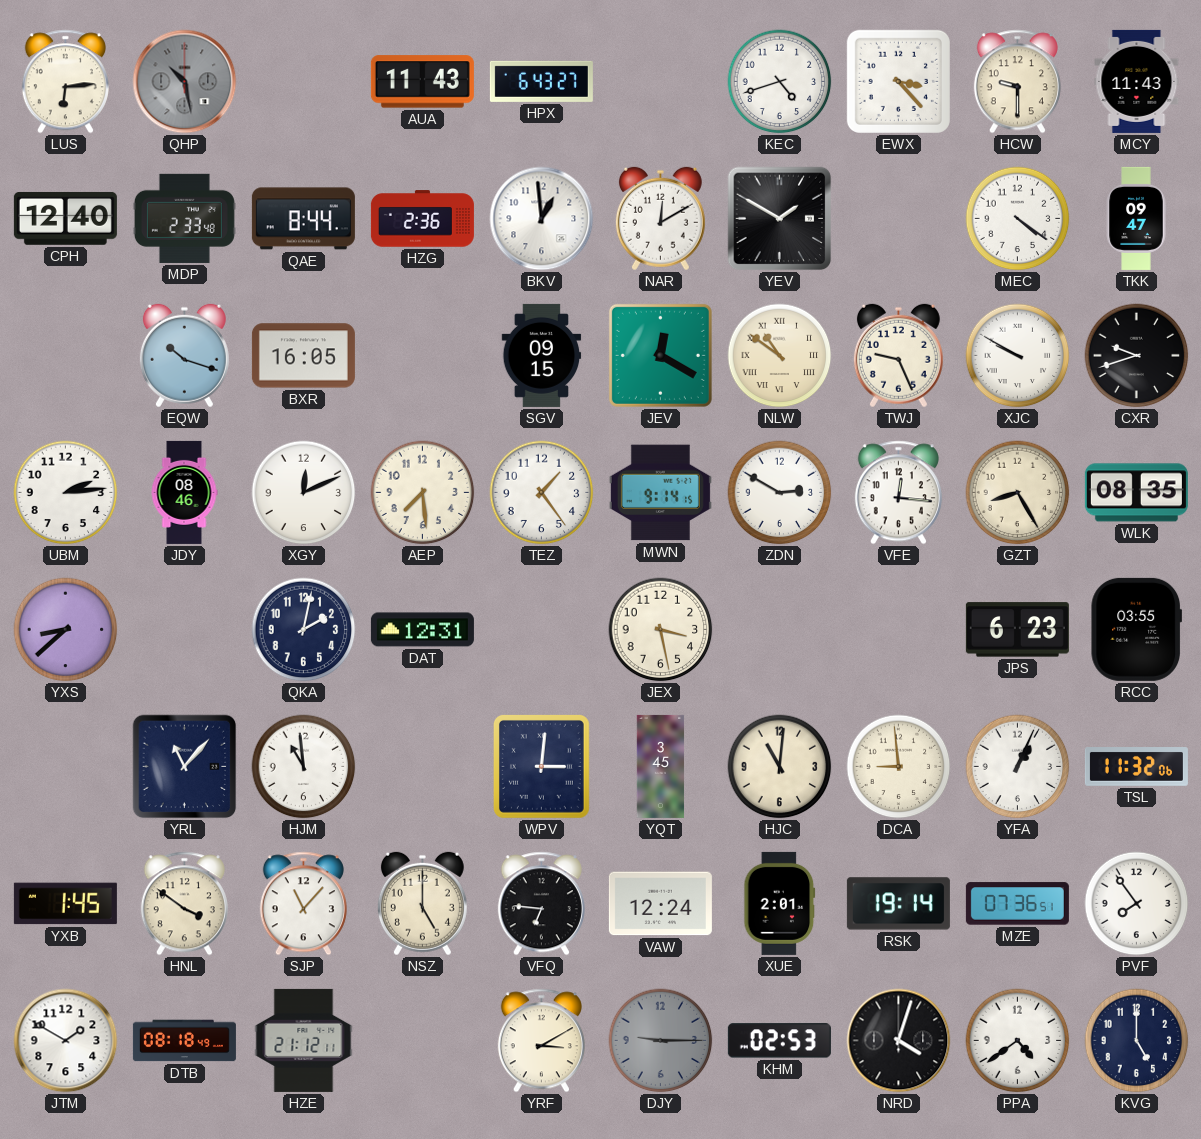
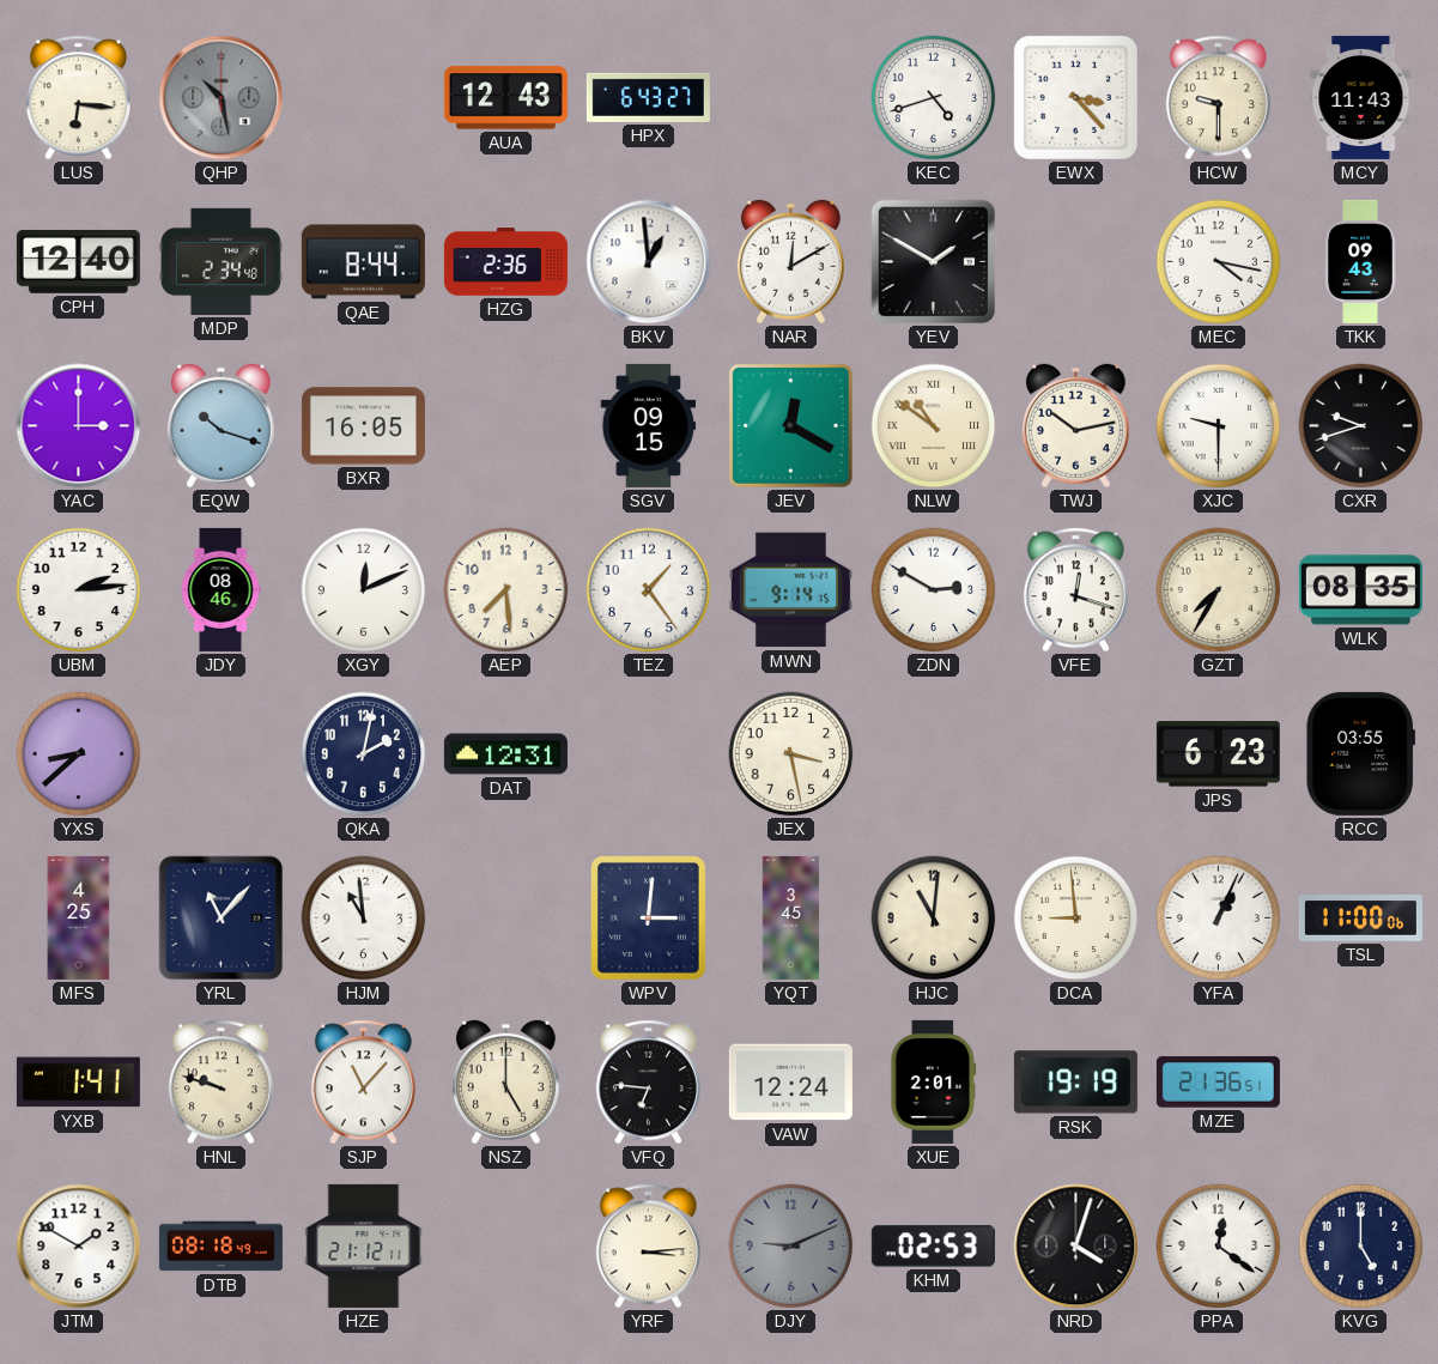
LUS: 6:14 -> 6:16 (78, 98)
AUA: 11:43 -> 12:43 (505, 98)
MDP: 2:33 -> 2:34 (220, 261)
MEC: 4:21 -> 4:17 (1219, 262)
TKK: 09:47 -> 09:43 (1360, 261)
YAC: none -> 3:00 (79, 426)
TWJ: 9:26 -> 10:13 (1075, 426)
XJC: 9:50 -> 9:30 (1219, 426)
VFE: 12:16 -> 12:18 (1075, 590)
GZT: 8:25 -> 7:35 (1219, 590)
MFS: none -> 4:25 (79, 917)
TSL: 11:32 -> 11:00 (1360, 919)
YXB: 1:45 -> 1:41 (78, 1083)
HNL: 3:51 -> 9:48 (220, 1083)
RSK: 19:14 -> 19:19 (1075, 1083)
MZE: 07:36 -> 21:36 (1218, 1083)
PVF: 7:54 -> none (1137, 904)
YRF: 3:10 -> 3:14 (648, 1247)
DJY: 9:15 -> 9:11 (791, 1247)
PPA: 4:39 -> 12:21 (1219, 1247)
